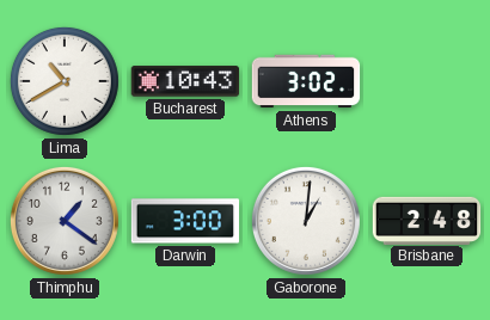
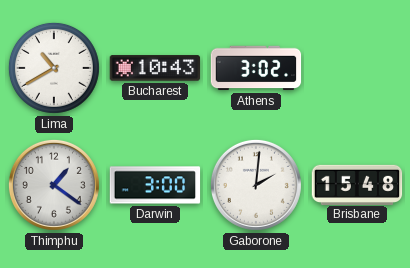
Gaborone: 1:01 -> 2:01 (256, 185)
Brisbane: 2:48 -> 15:48 (357, 184)
